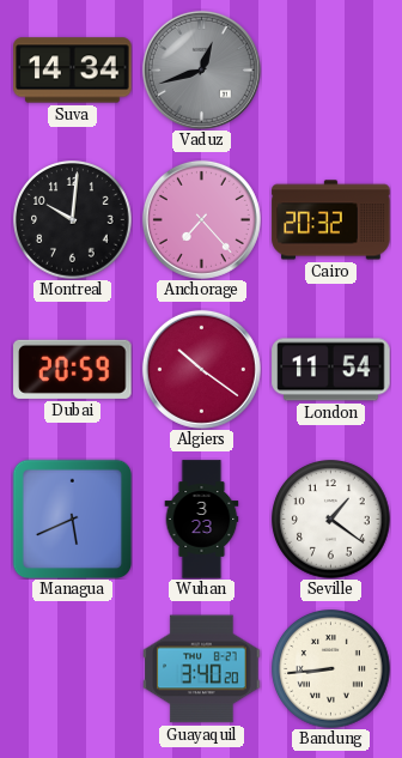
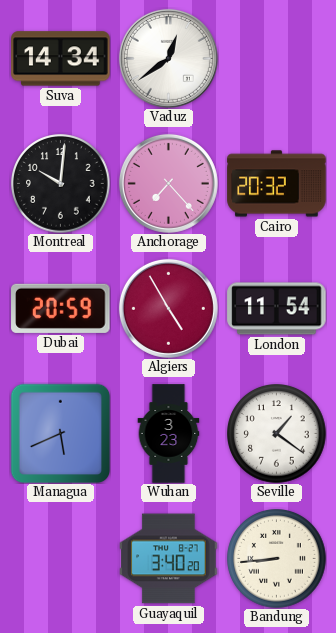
Vaduz: 12:42 -> 12:39 (168, 58)
Vaduz dial: grey -> white (168, 58)
Algiers: 10:21 -> 4:55 (168, 308)
